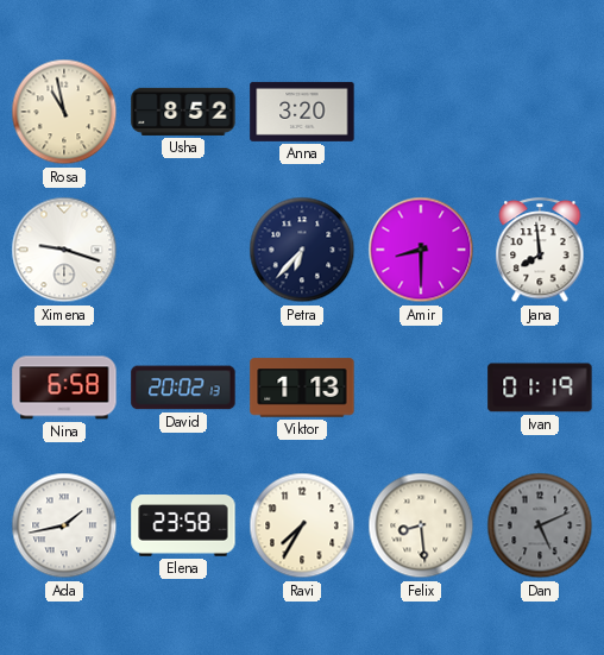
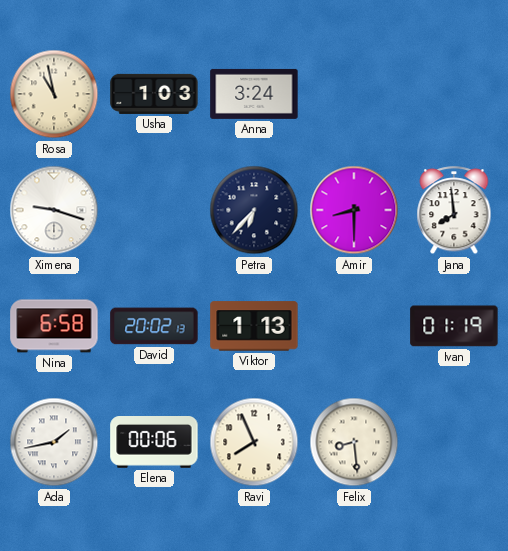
Usha: 8:52 -> 1:03 (154, 94)
Anna: 3:20 -> 3:24 (254, 94)
Elena: 23:58 -> 00:06 (154, 443)
Ravi: 7:35 -> 7:56 (254, 442)
Dan: 5:11 -> none (540, 525)
